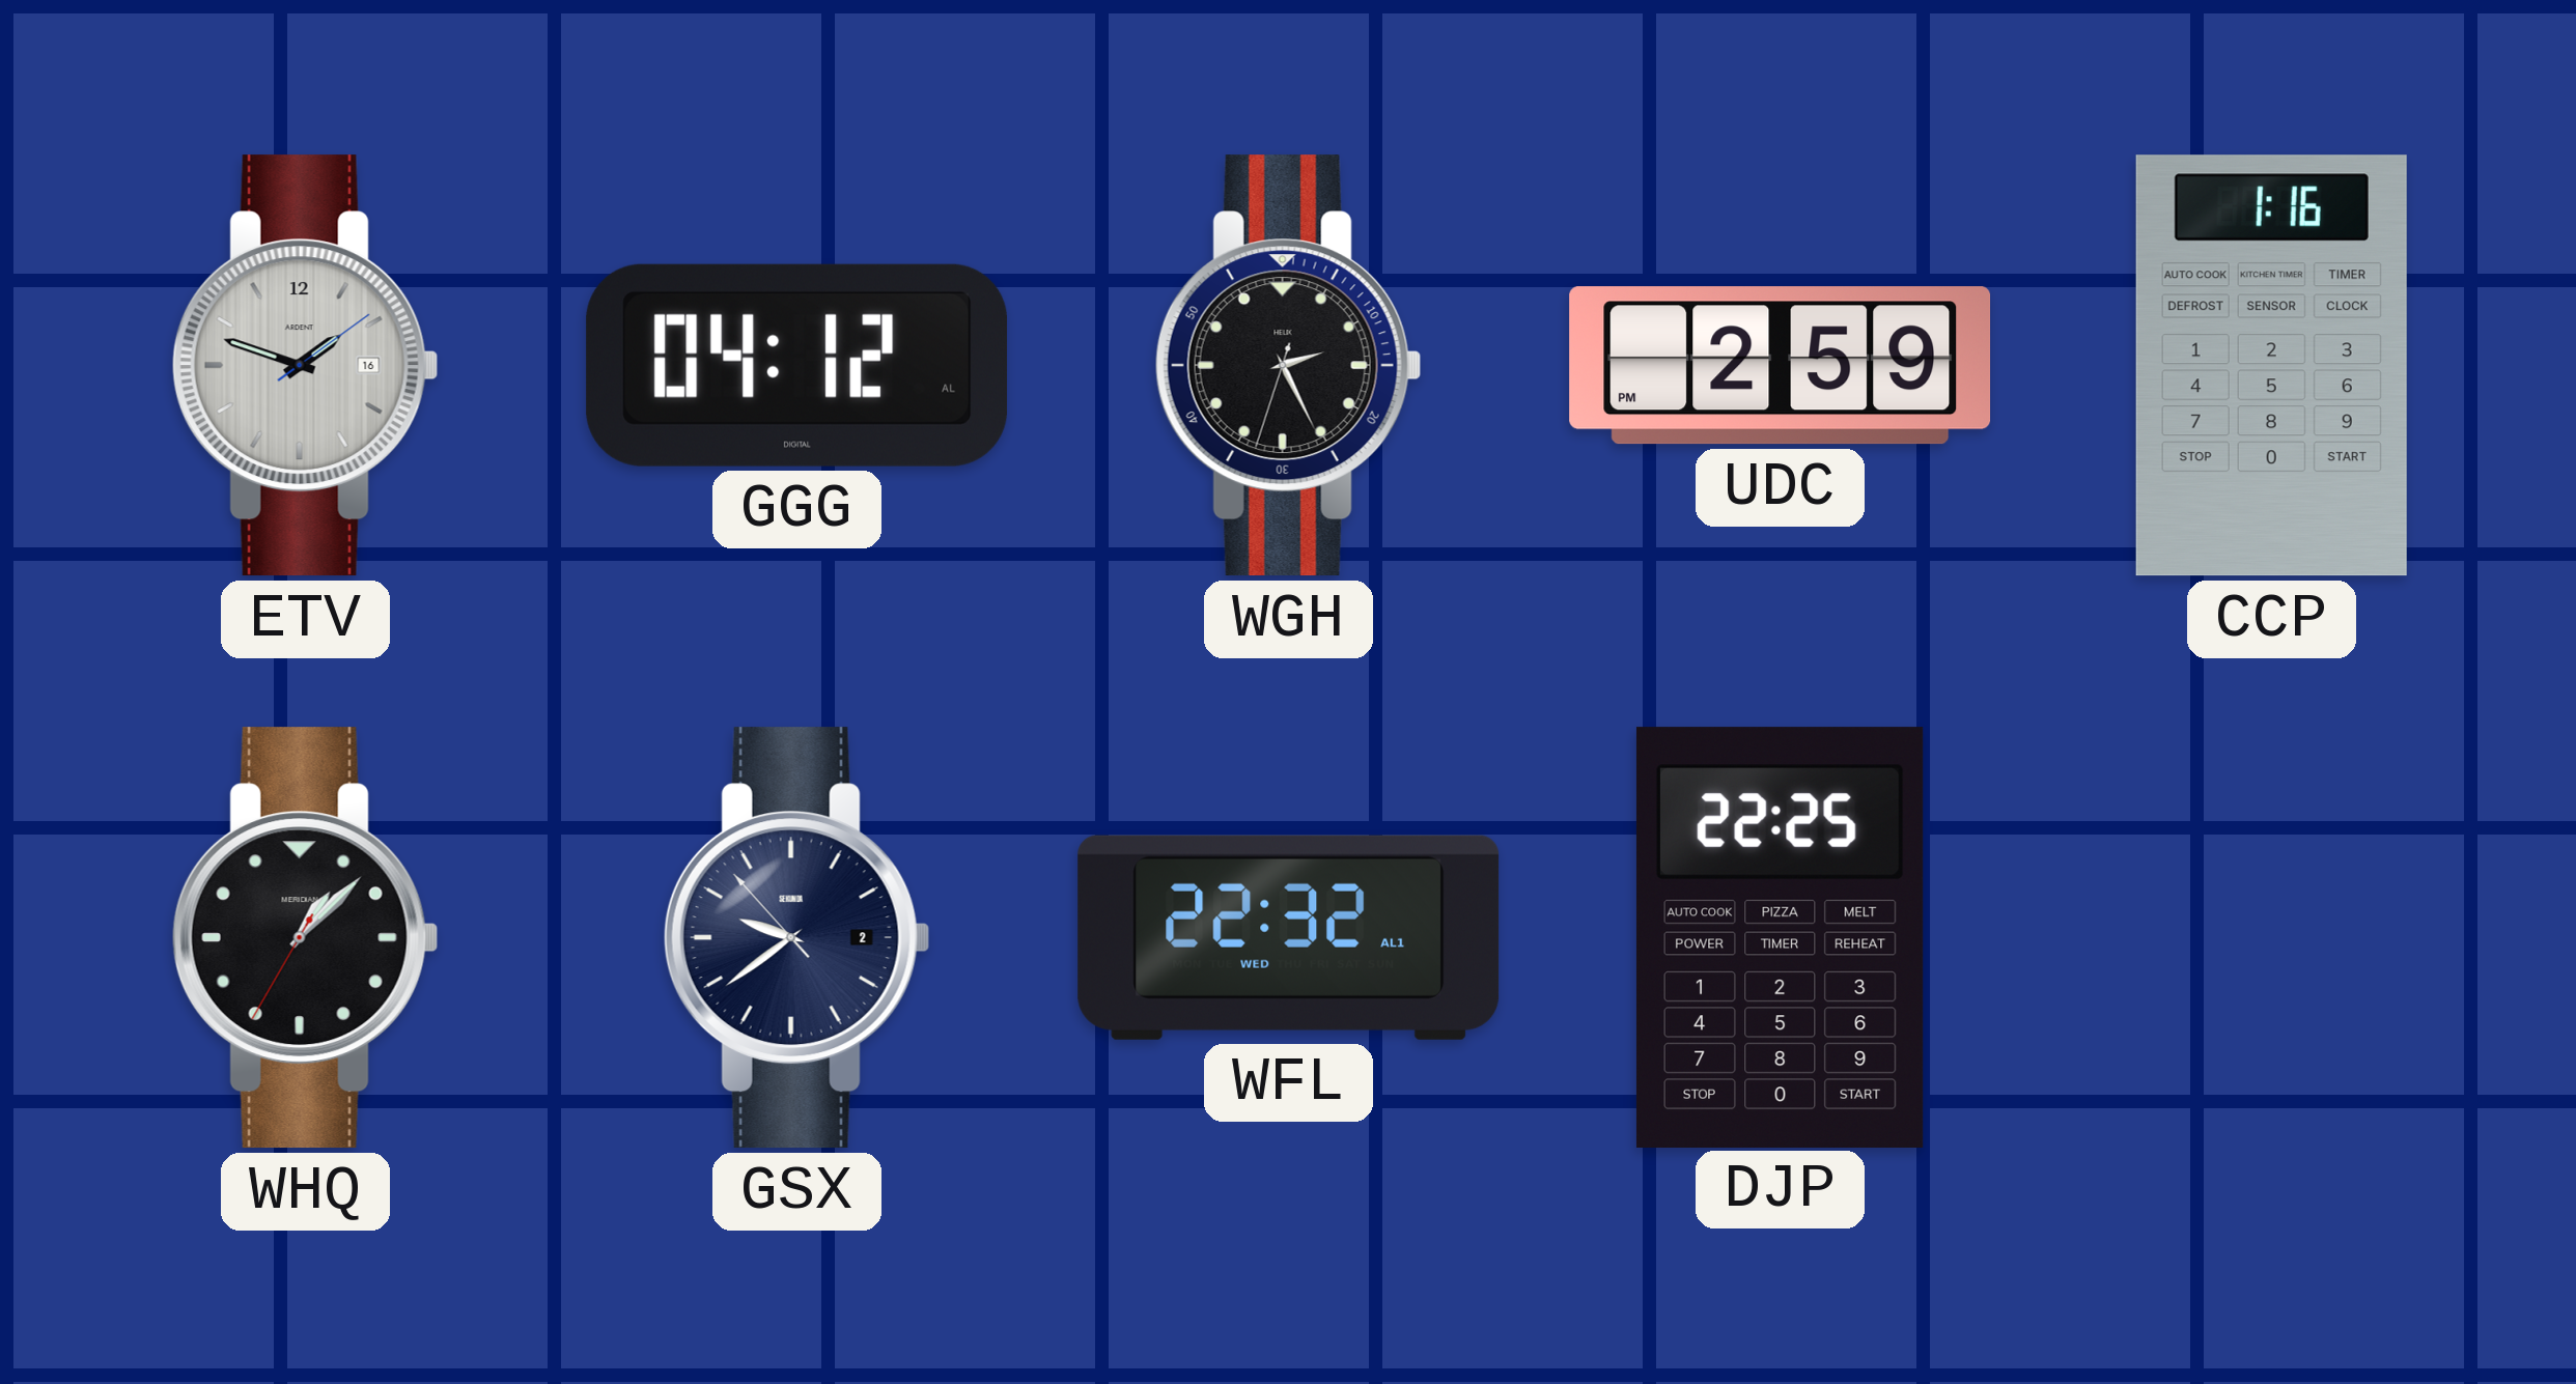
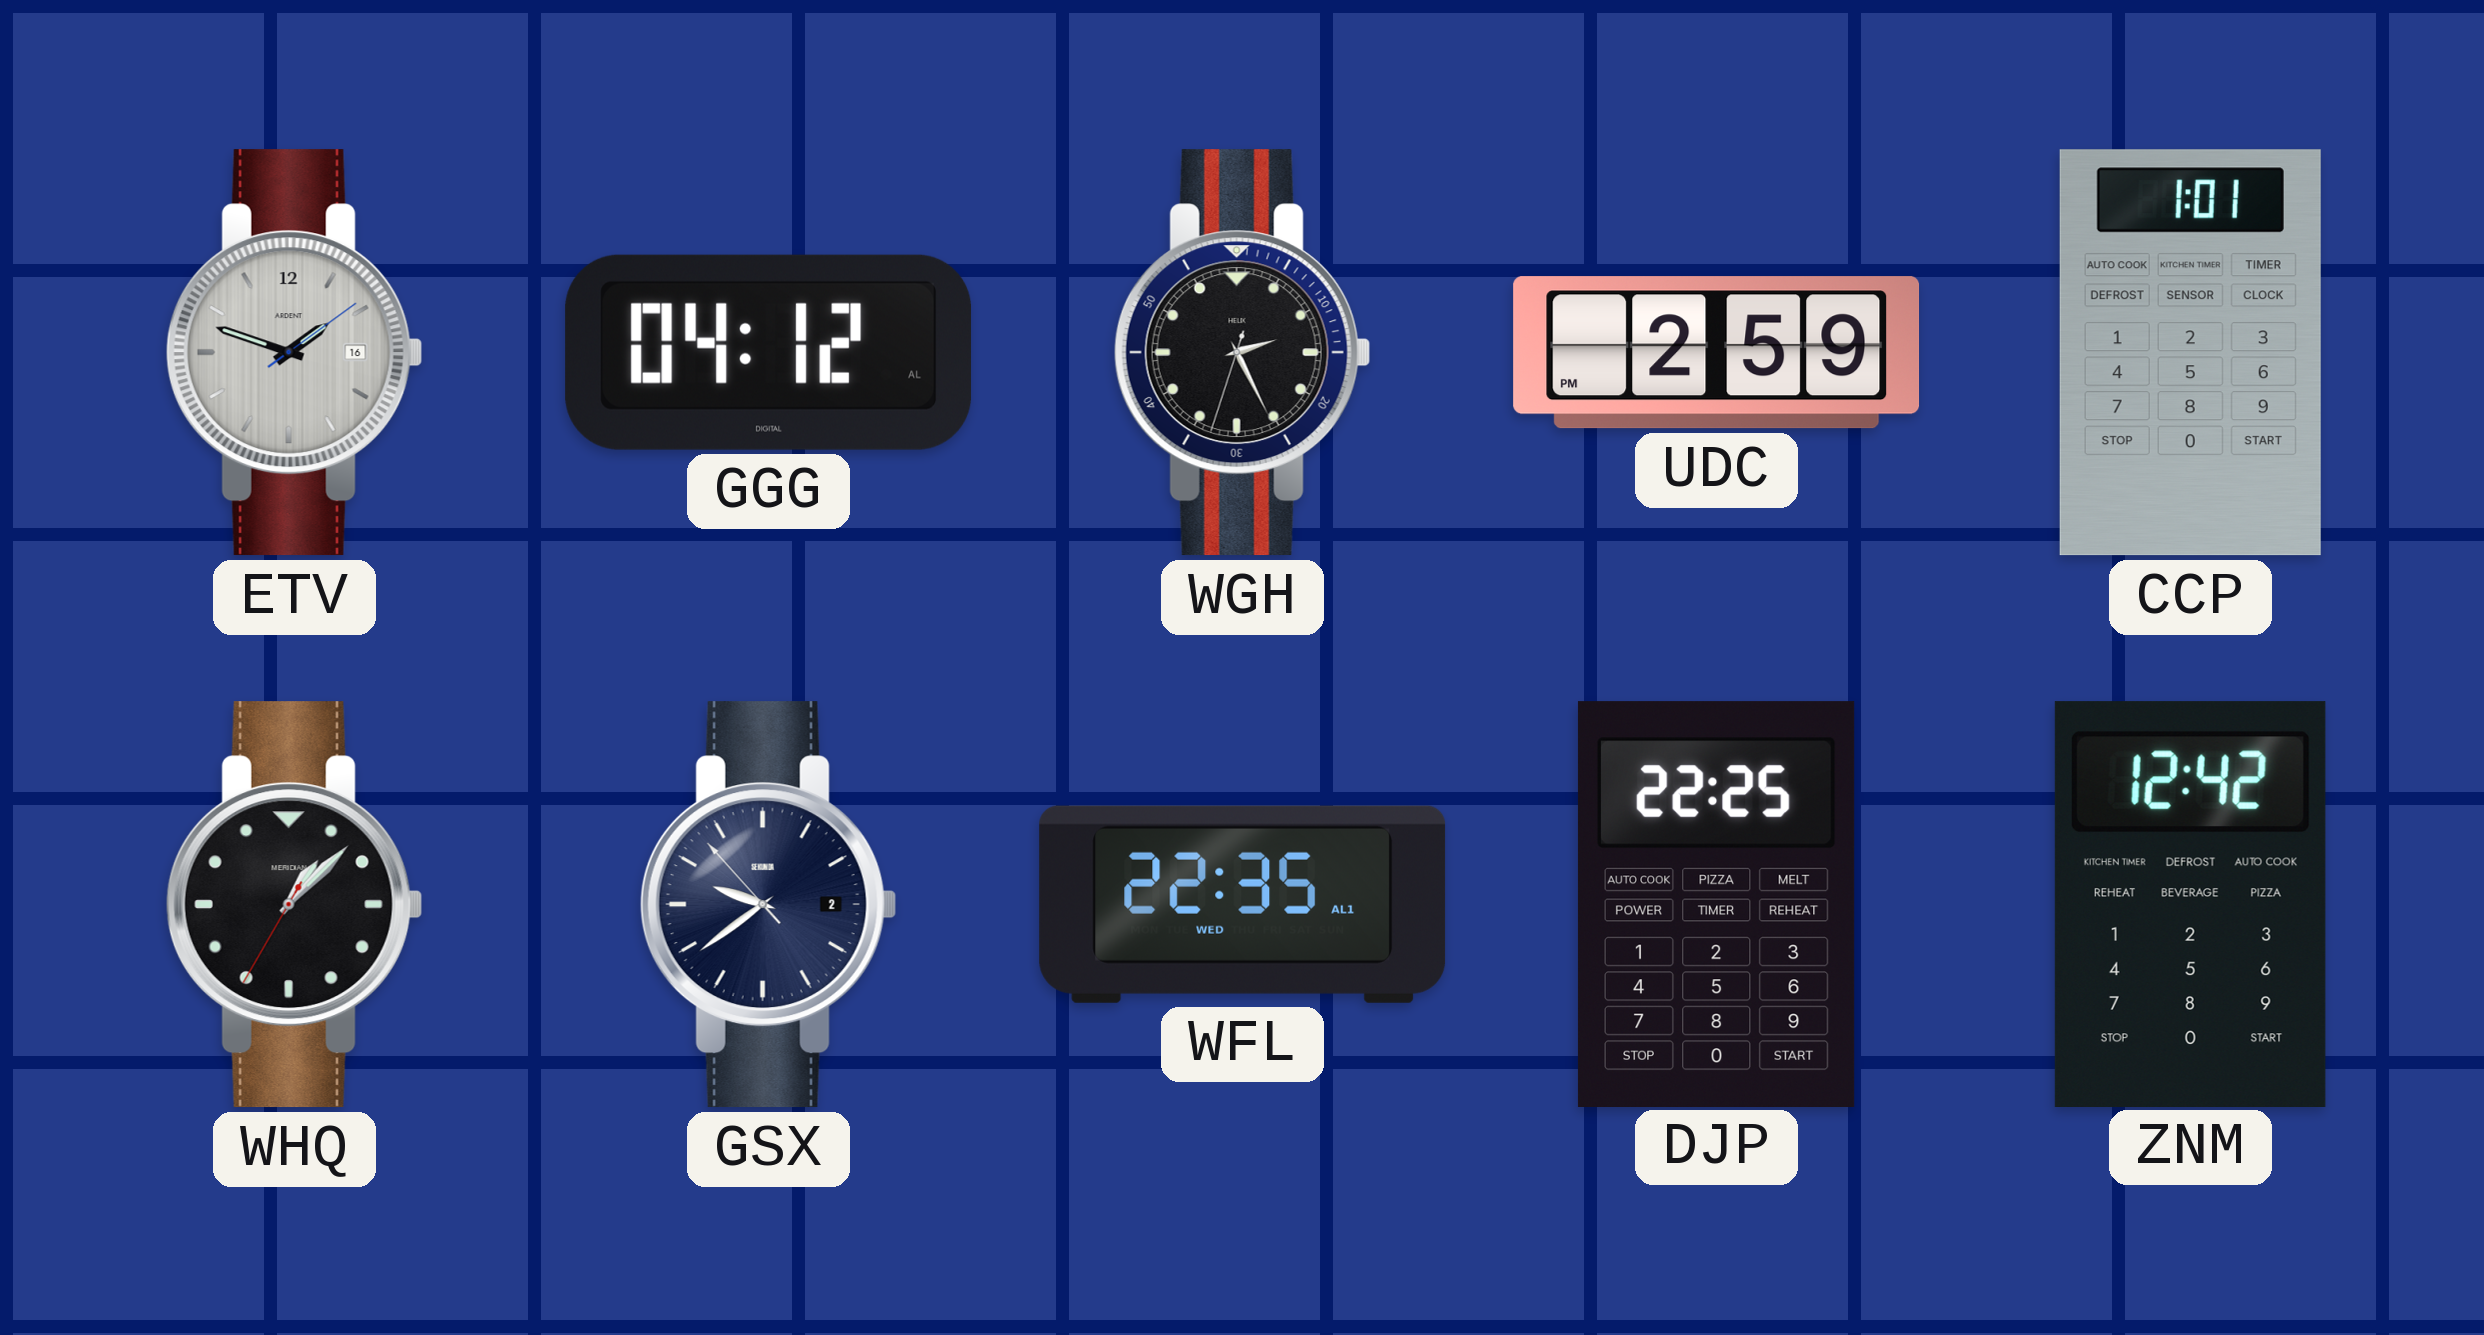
CCP: 1:16 -> 1:01 (2190, 353)
WFL: 22:32 -> 22:35 (1243, 904)
ZNM: none -> 12:42 (2190, 904)
